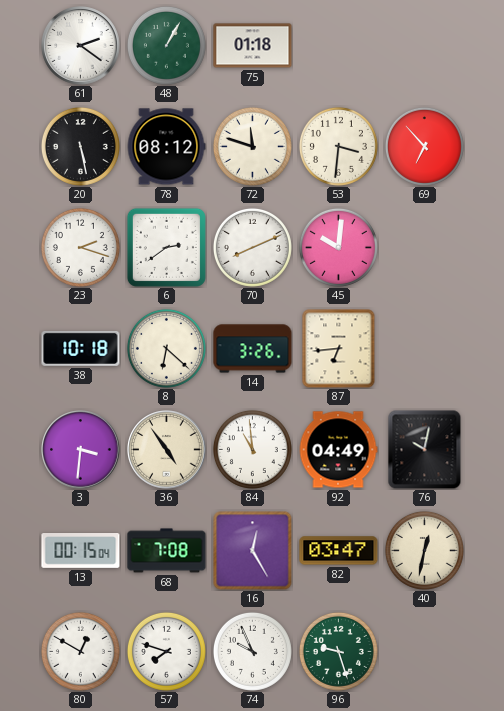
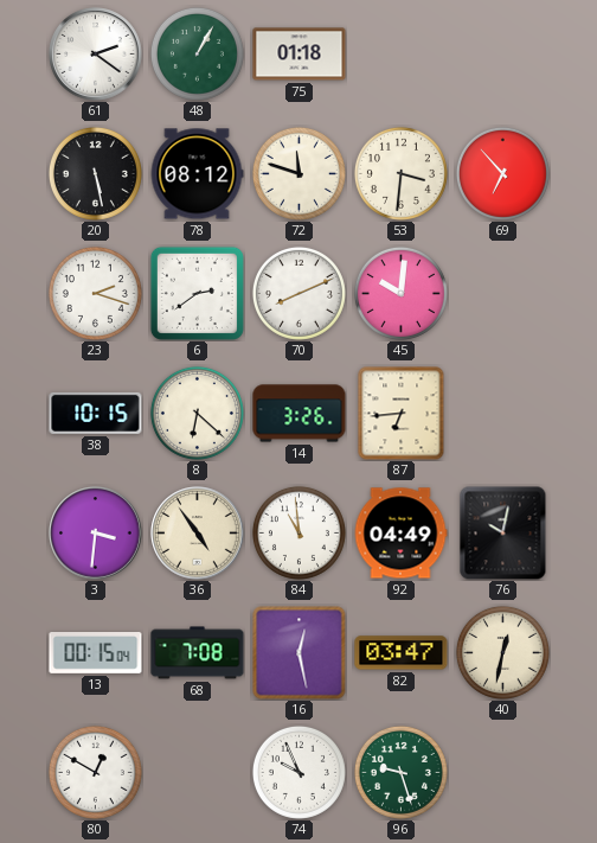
38: 10:18 -> 10:15 (96, 413)
16: 12:25 -> 12:28 (300, 653)
57: 7:48 -> none (166, 651)
